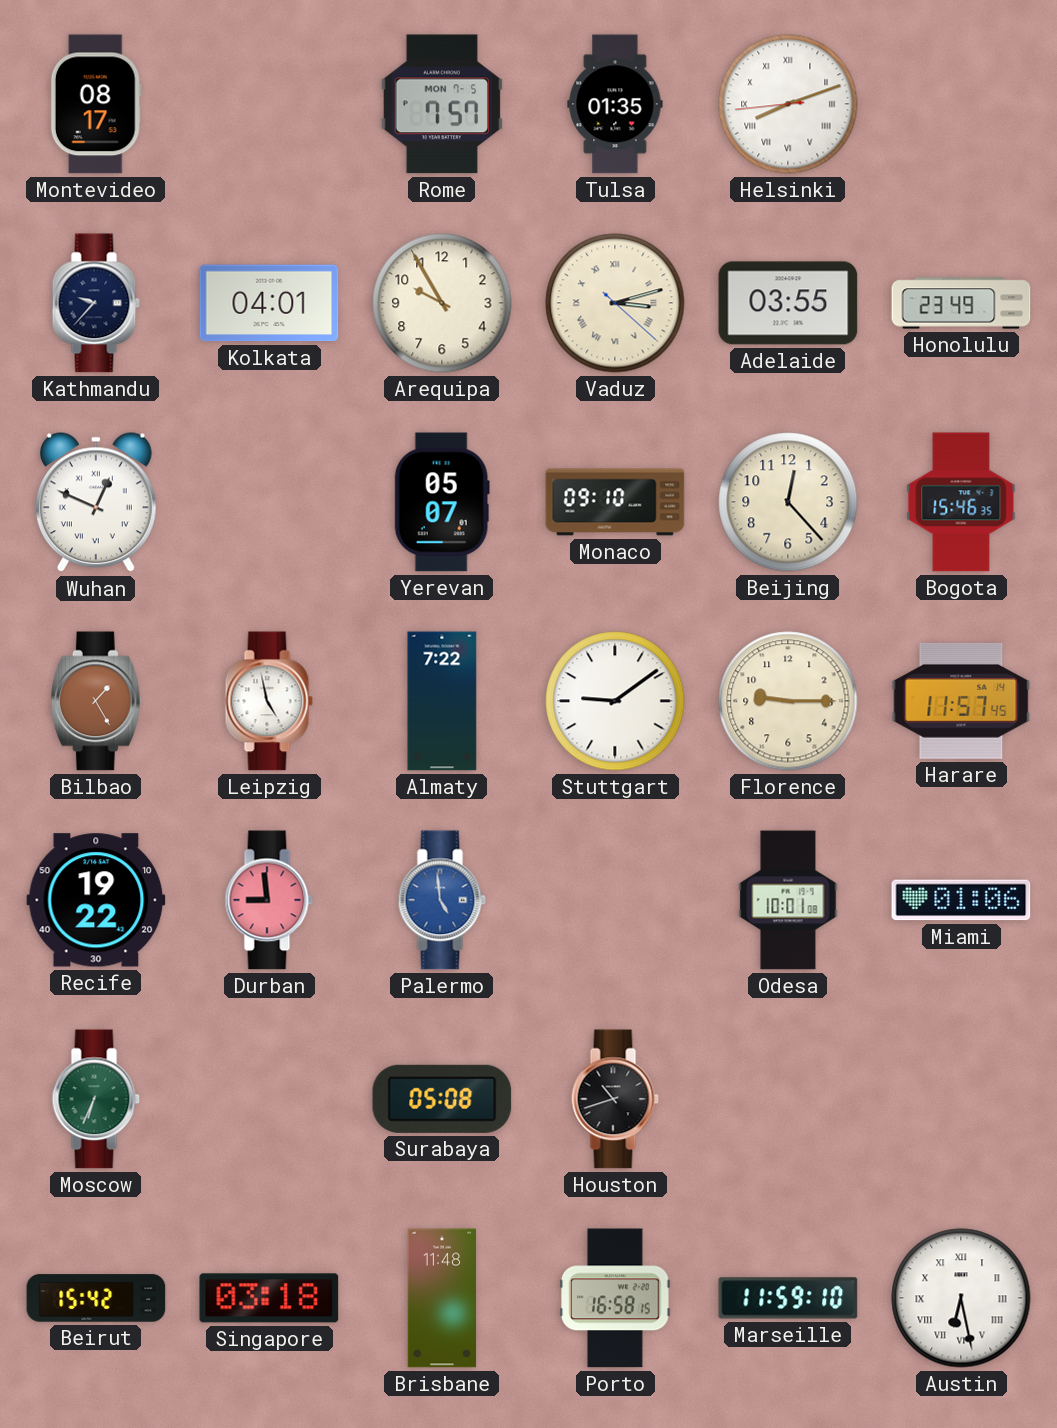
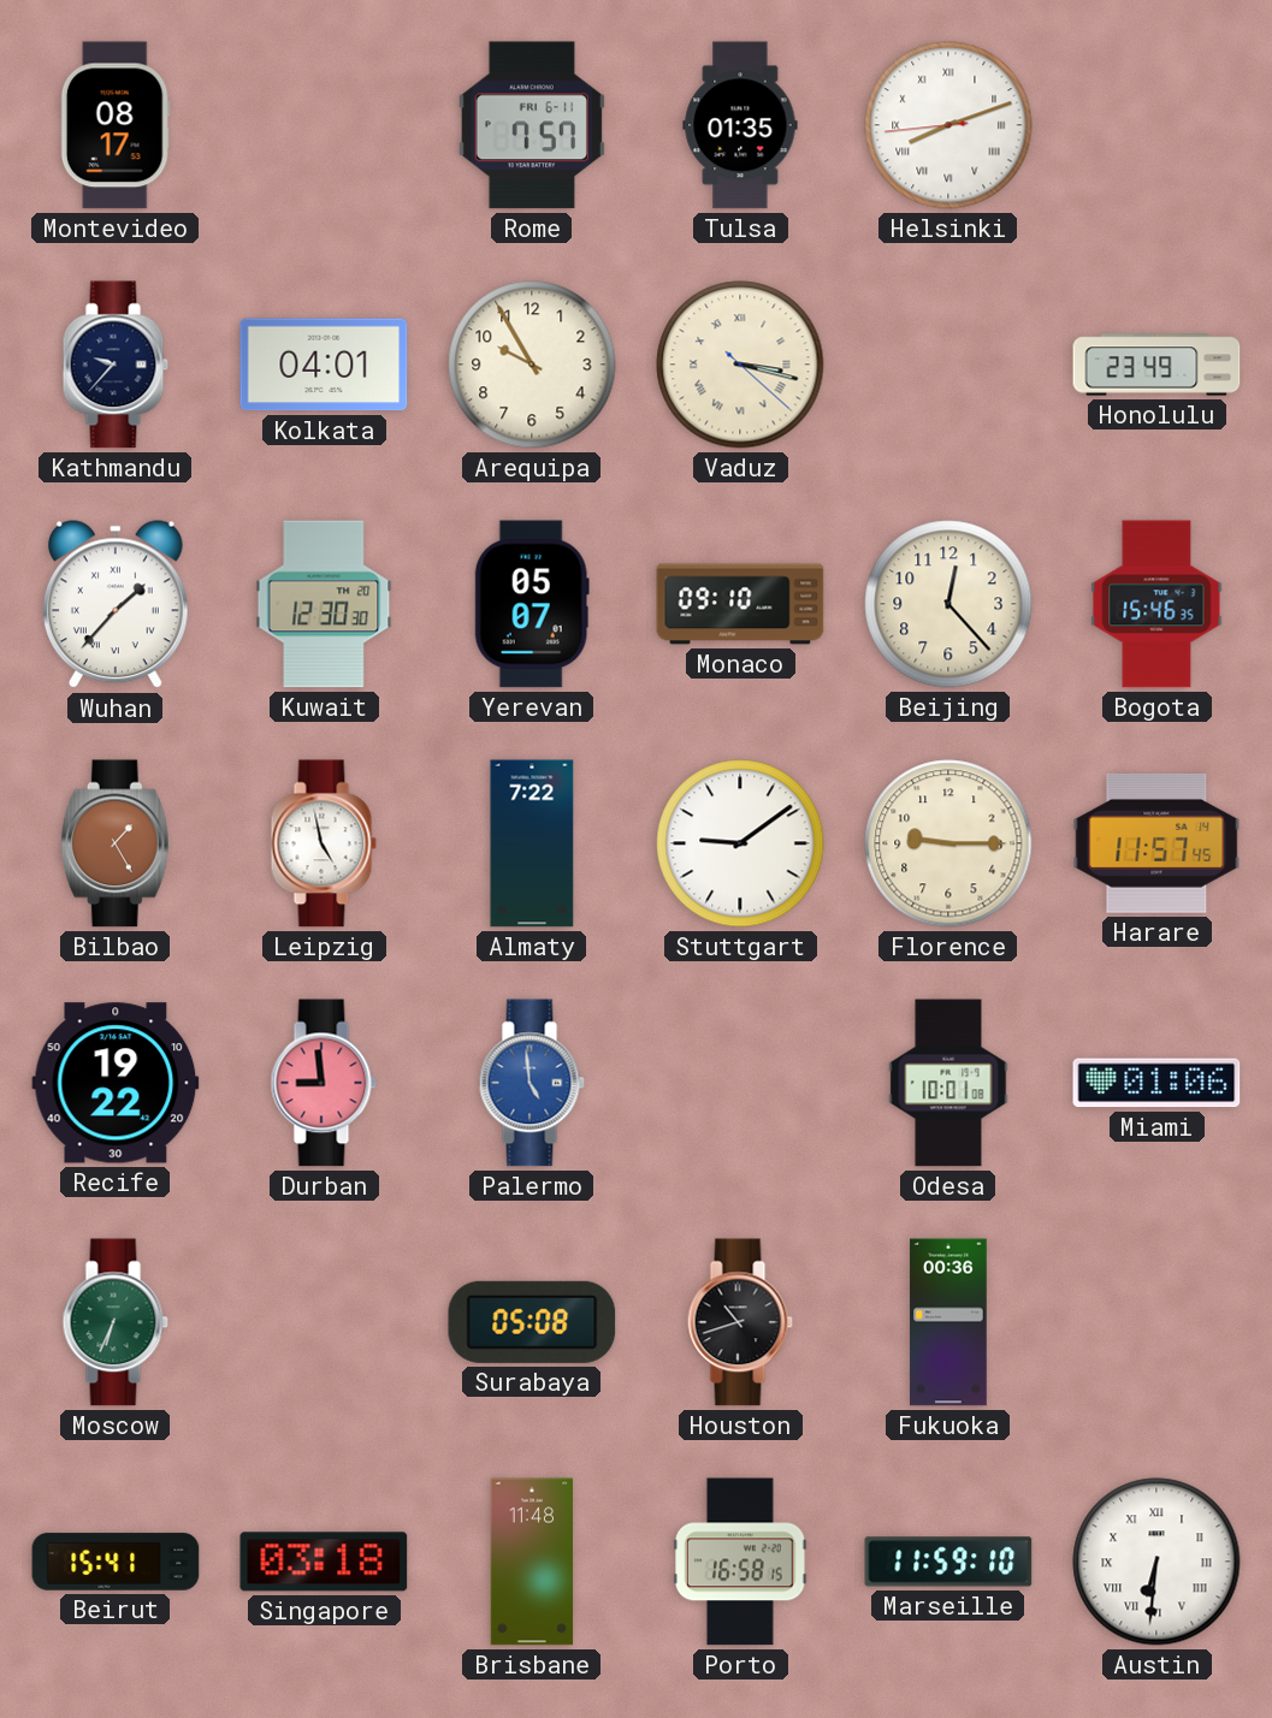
Rome date: MON 7-5 -> FRI 6-11 (532, 125)
Vaduz: 3:12 -> 3:17 (740, 365)
Adelaide: 03:55 -> none (788, 303)
Wuhan: 12:49 -> 1:37 (116, 605)
Kuwait: none -> 12:30 (324, 604)
Fukuoka: none -> 00:36 (948, 1322)
Beirut: 15:42 -> 15:41 (116, 1562)
Austin: 6:28 -> 6:31 (1156, 1562)
